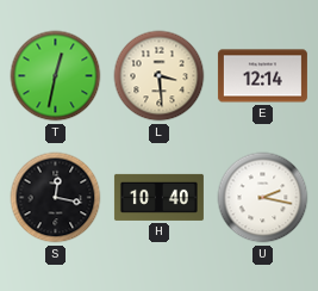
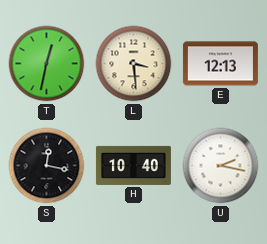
E: 12:14 -> 12:13 (220, 64)
